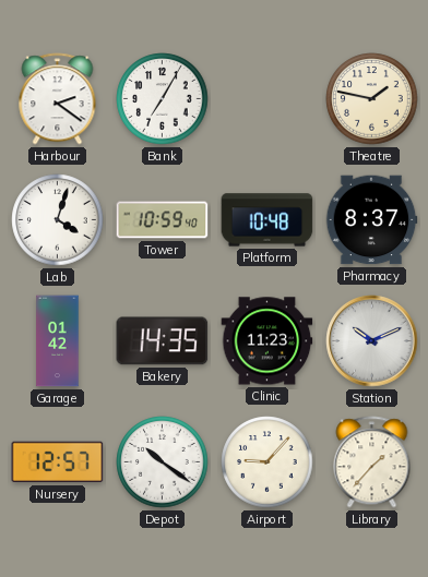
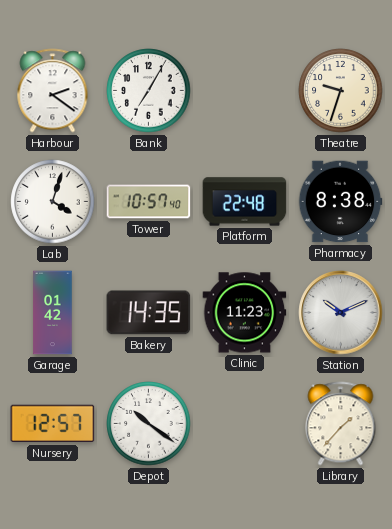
Theatre: 1:47 -> 9:33 (341, 91)
Tower: 10:59 -> 10:57 (149, 202)
Platform: 10:48 -> 22:48 (245, 202)
Pharmacy: 8:37 -> 8:38 (340, 202)
Airport: 9:07 -> none (267, 462)
